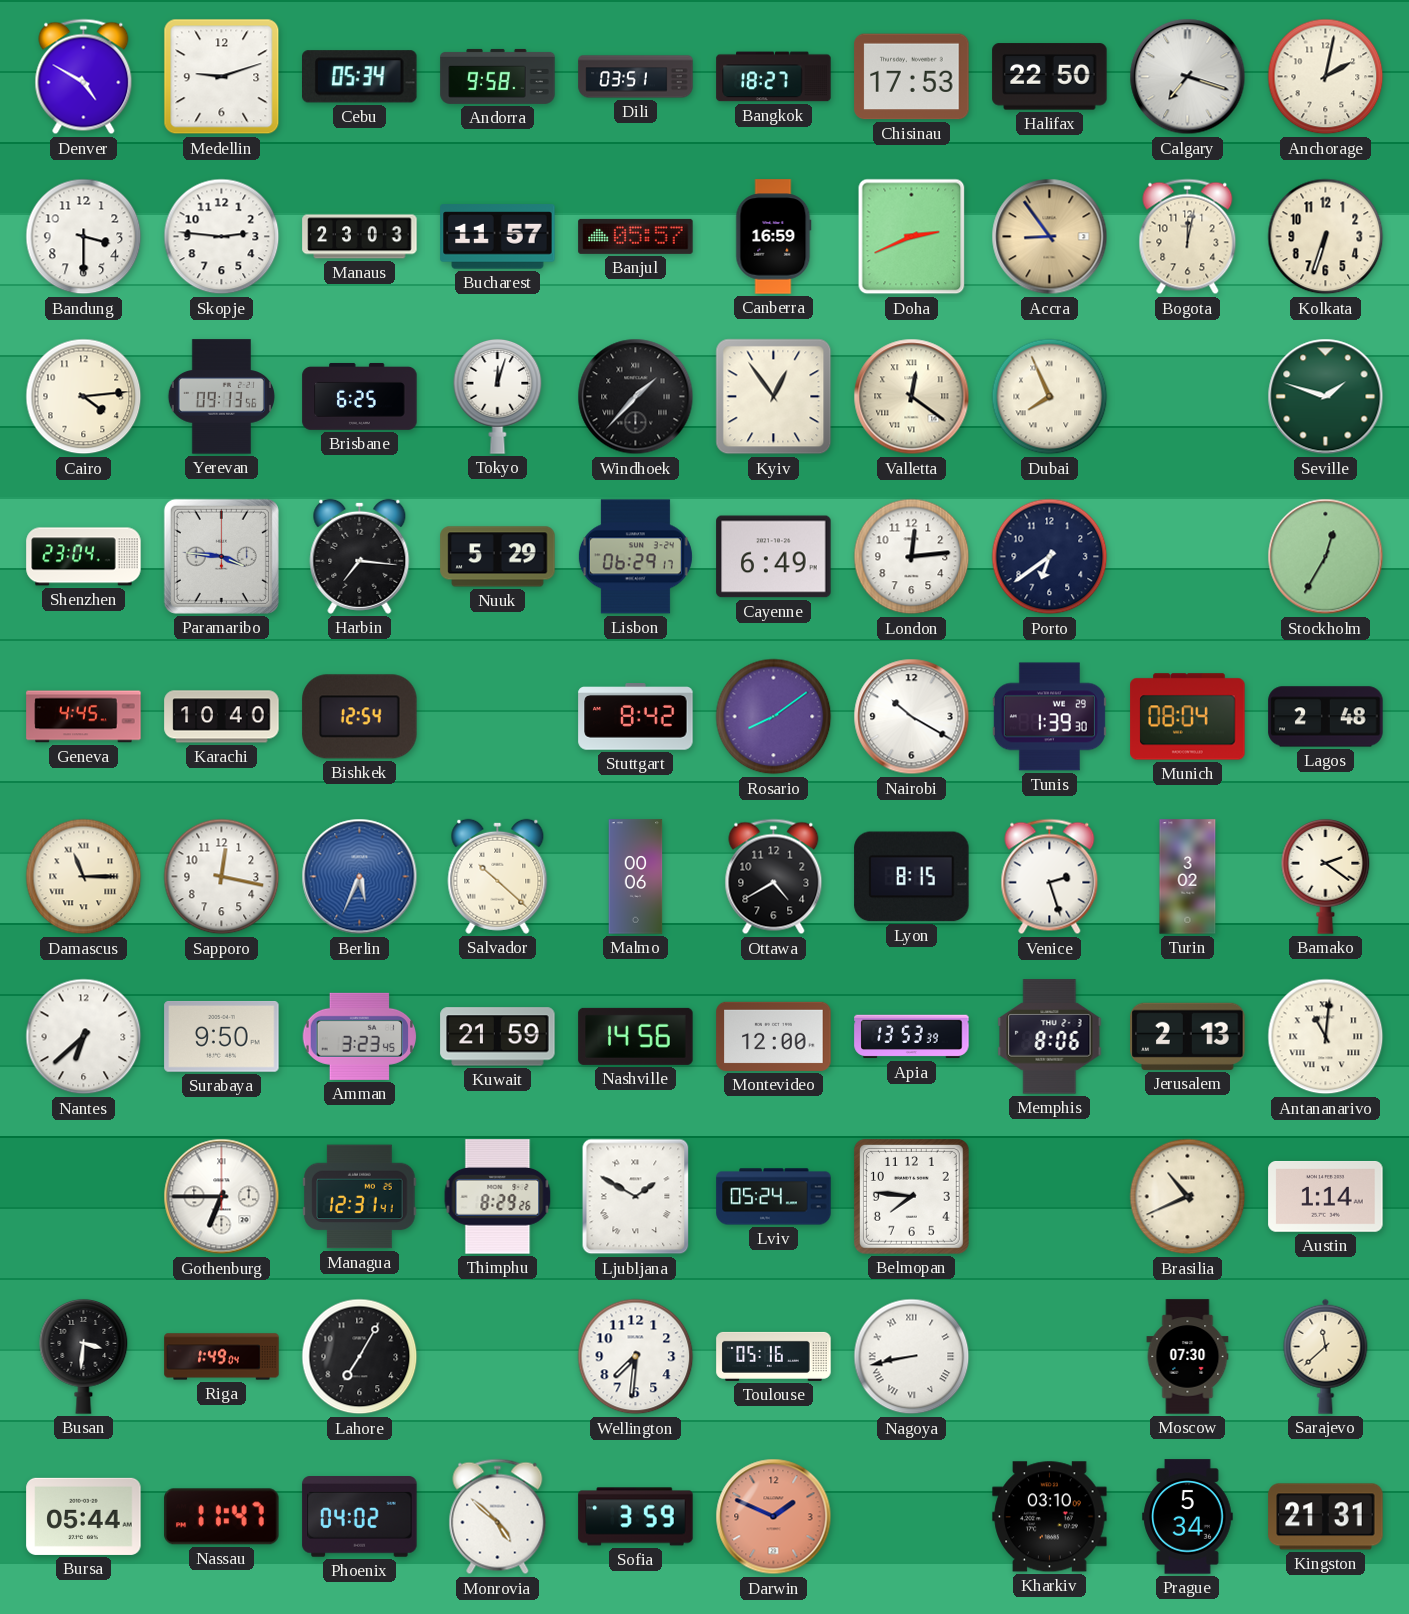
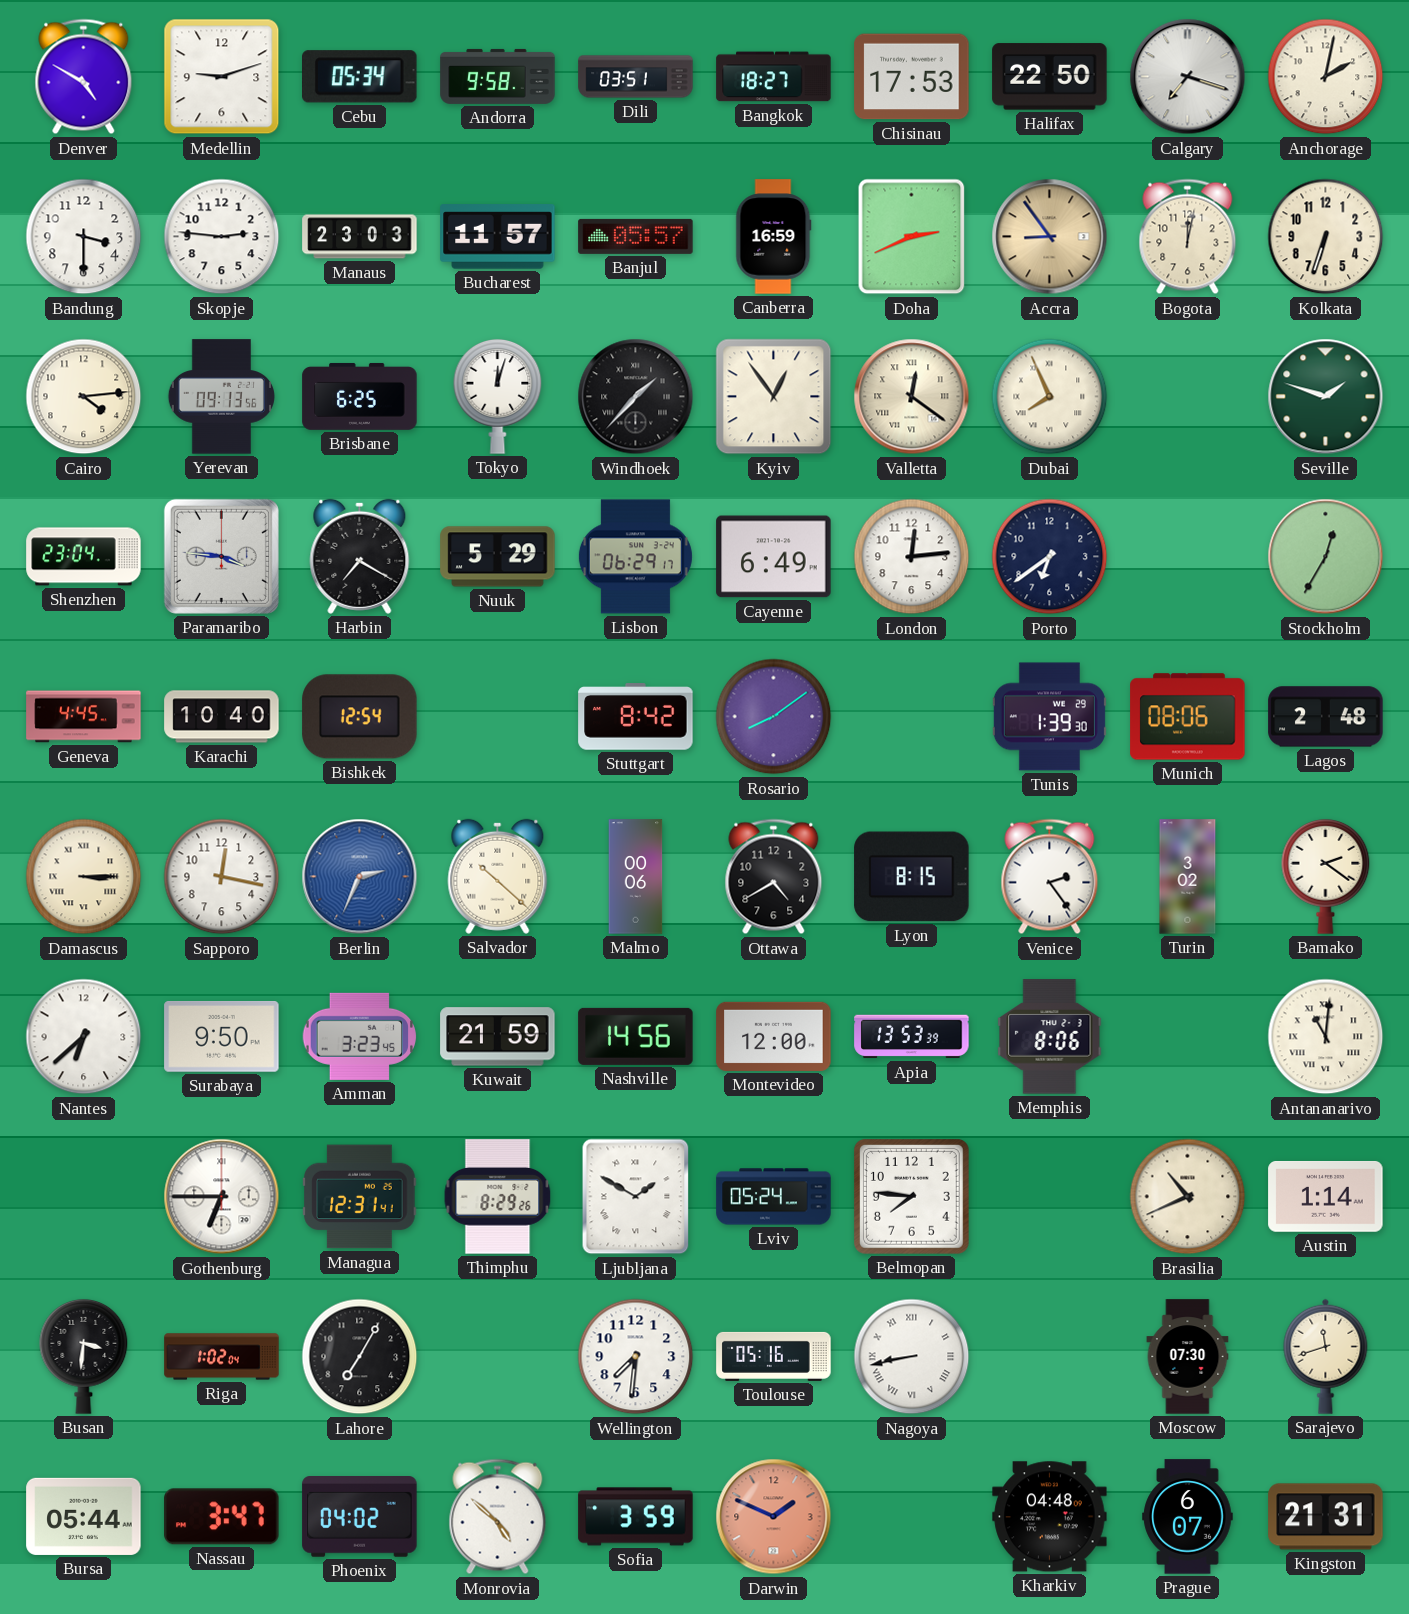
Harbin: 7:16 -> 7:20 (360, 556)
Nairobi: 10:20 -> none (912, 717)
Munich: 08:04 -> 08:06 (1188, 717)
Damascus: 11:15 -> 3:15 (84, 877)
Berlin: 5:34 -> 2:34 (360, 877)
Venice: 2:27 -> 2:24 (1050, 877)
Jerusalem: 2:13 -> none (1188, 1036)
Riga: 1:49 -> 1:02 (222, 1357)
Sarajevo: 11:38 -> 11:42 (1326, 1356)
Nassau: 11:47 -> 3:47 (222, 1517)
Kharkiv: 03:10 -> 04:48 (1050, 1517)
Prague: 5:34 -> 6:07 (1188, 1517)
